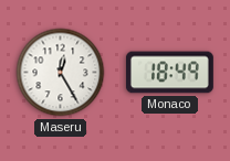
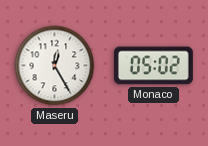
Monaco: 18:49 -> 05:02 (153, 66)
